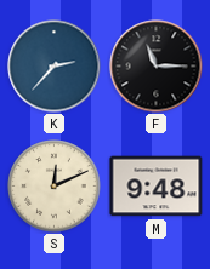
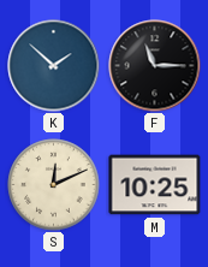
K: 2:37 -> 1:52 (54, 66)
M: 9:48 -> 10:25 (155, 185)
